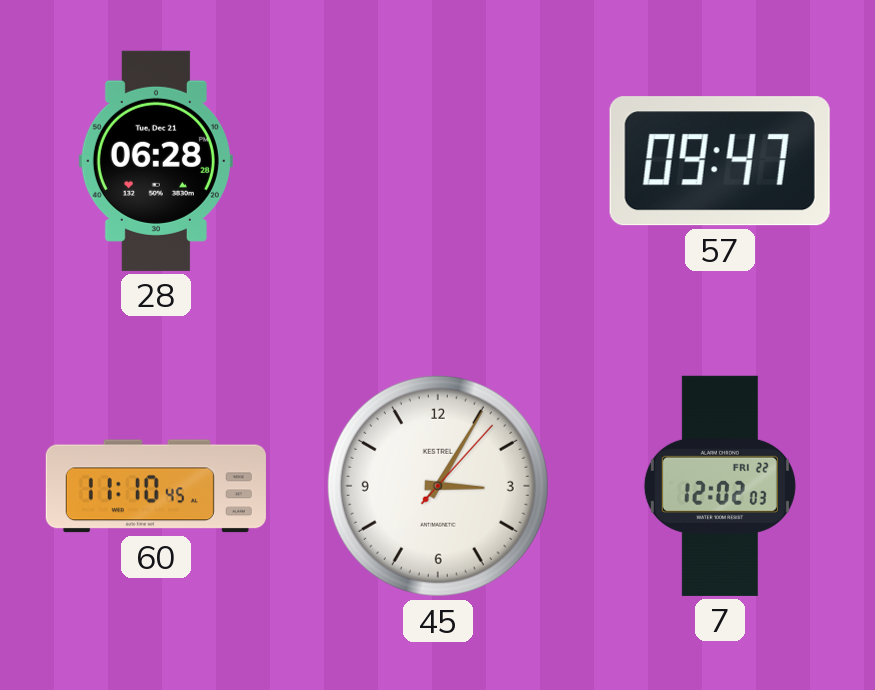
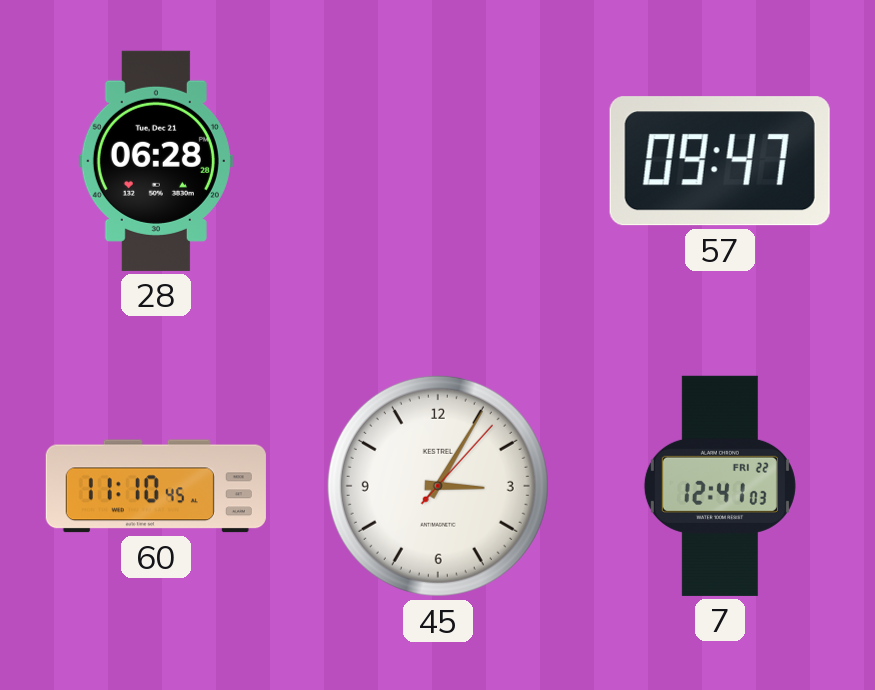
7: 12:02 -> 12:41 (720, 486)
